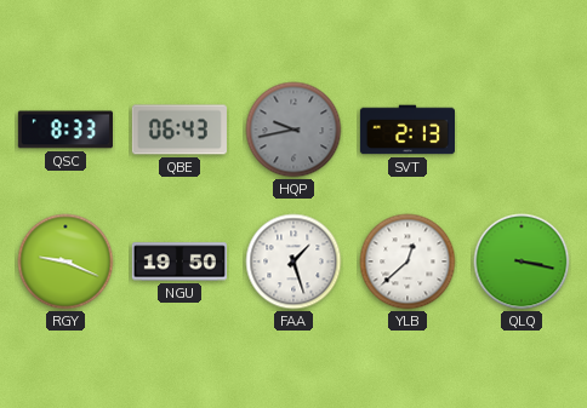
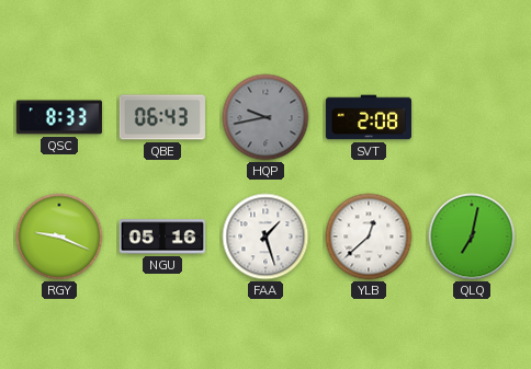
SVT: 2:13 -> 2:08 (368, 117)
NGU: 19:50 -> 05:16 (162, 237)
QLQ: 3:17 -> 7:02 (472, 237)
